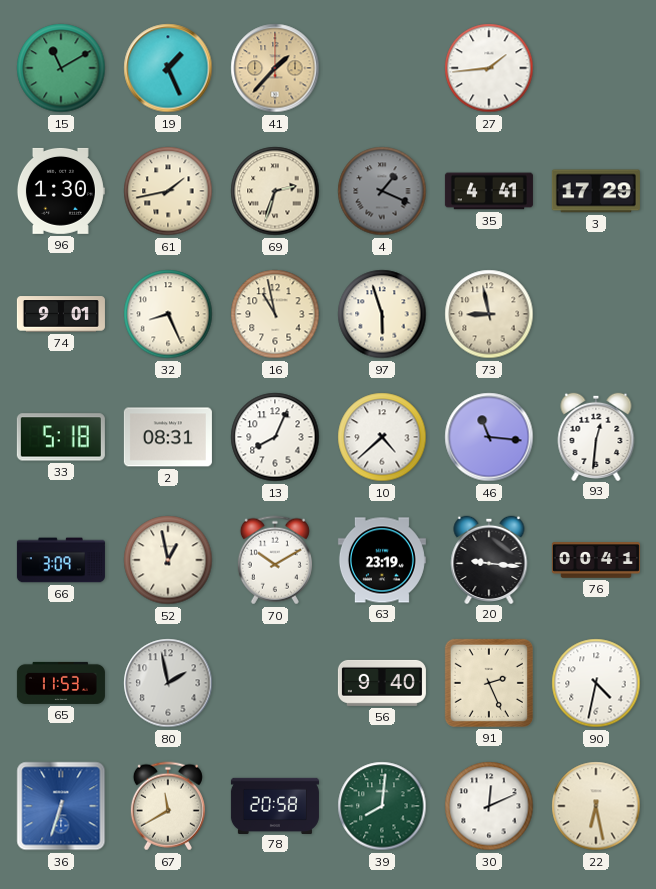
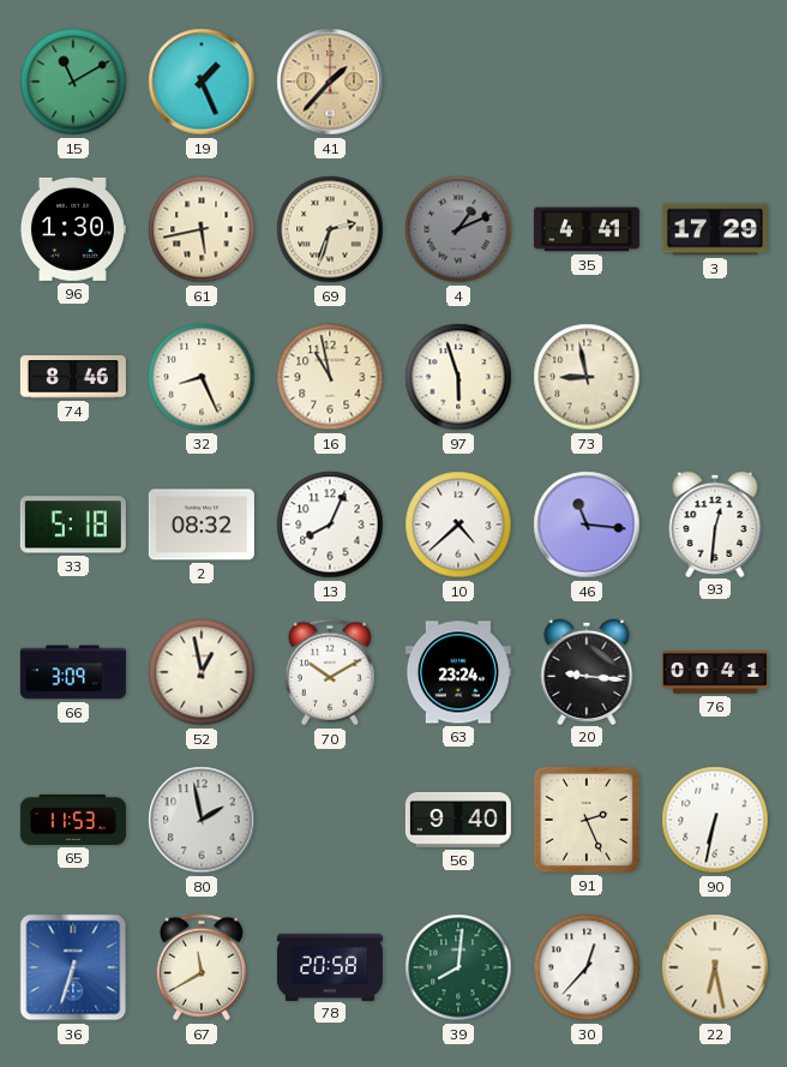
27: 1:44 -> none (489, 68)
61: 1:43 -> 5:43 (202, 229)
4: 1:19 -> 1:11 (458, 229)
74: 9:01 -> 8:46 (73, 377)
2: 08:31 -> 08:32 (202, 524)
63: 23:19 -> 23:24 (458, 672)
90: 4:32 -> 6:32 (715, 820)
30: 12:11 -> 12:37 (587, 967)
